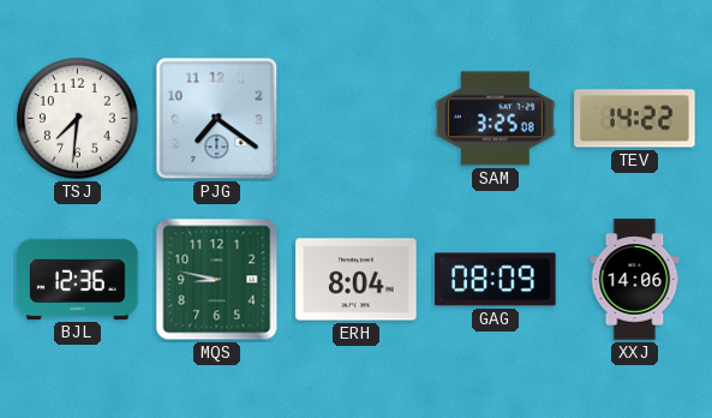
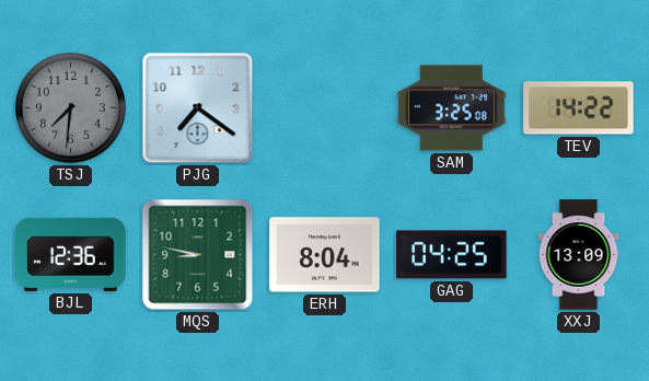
TSJ dial: white -> grey (71, 108)
GAG: 08:09 -> 04:25 (452, 255)
XXJ: 14:06 -> 13:09 (579, 255)
